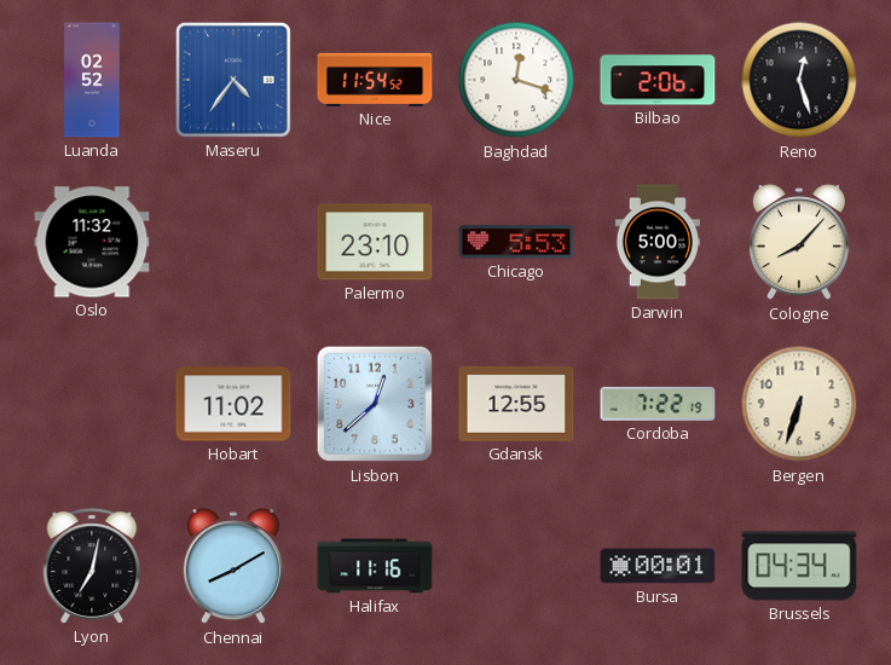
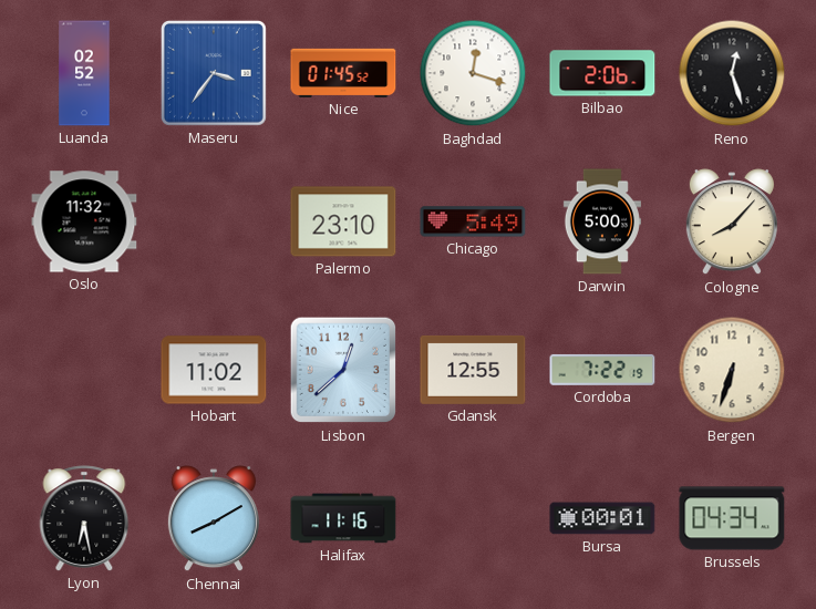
Maseru: 4:36 -> 3:36 (214, 73)
Nice: 11:54 -> 01:45 (343, 73)
Chicago: 5:53 -> 5:49 (473, 221)
Lyon: 7:02 -> 6:28 (84, 518)
